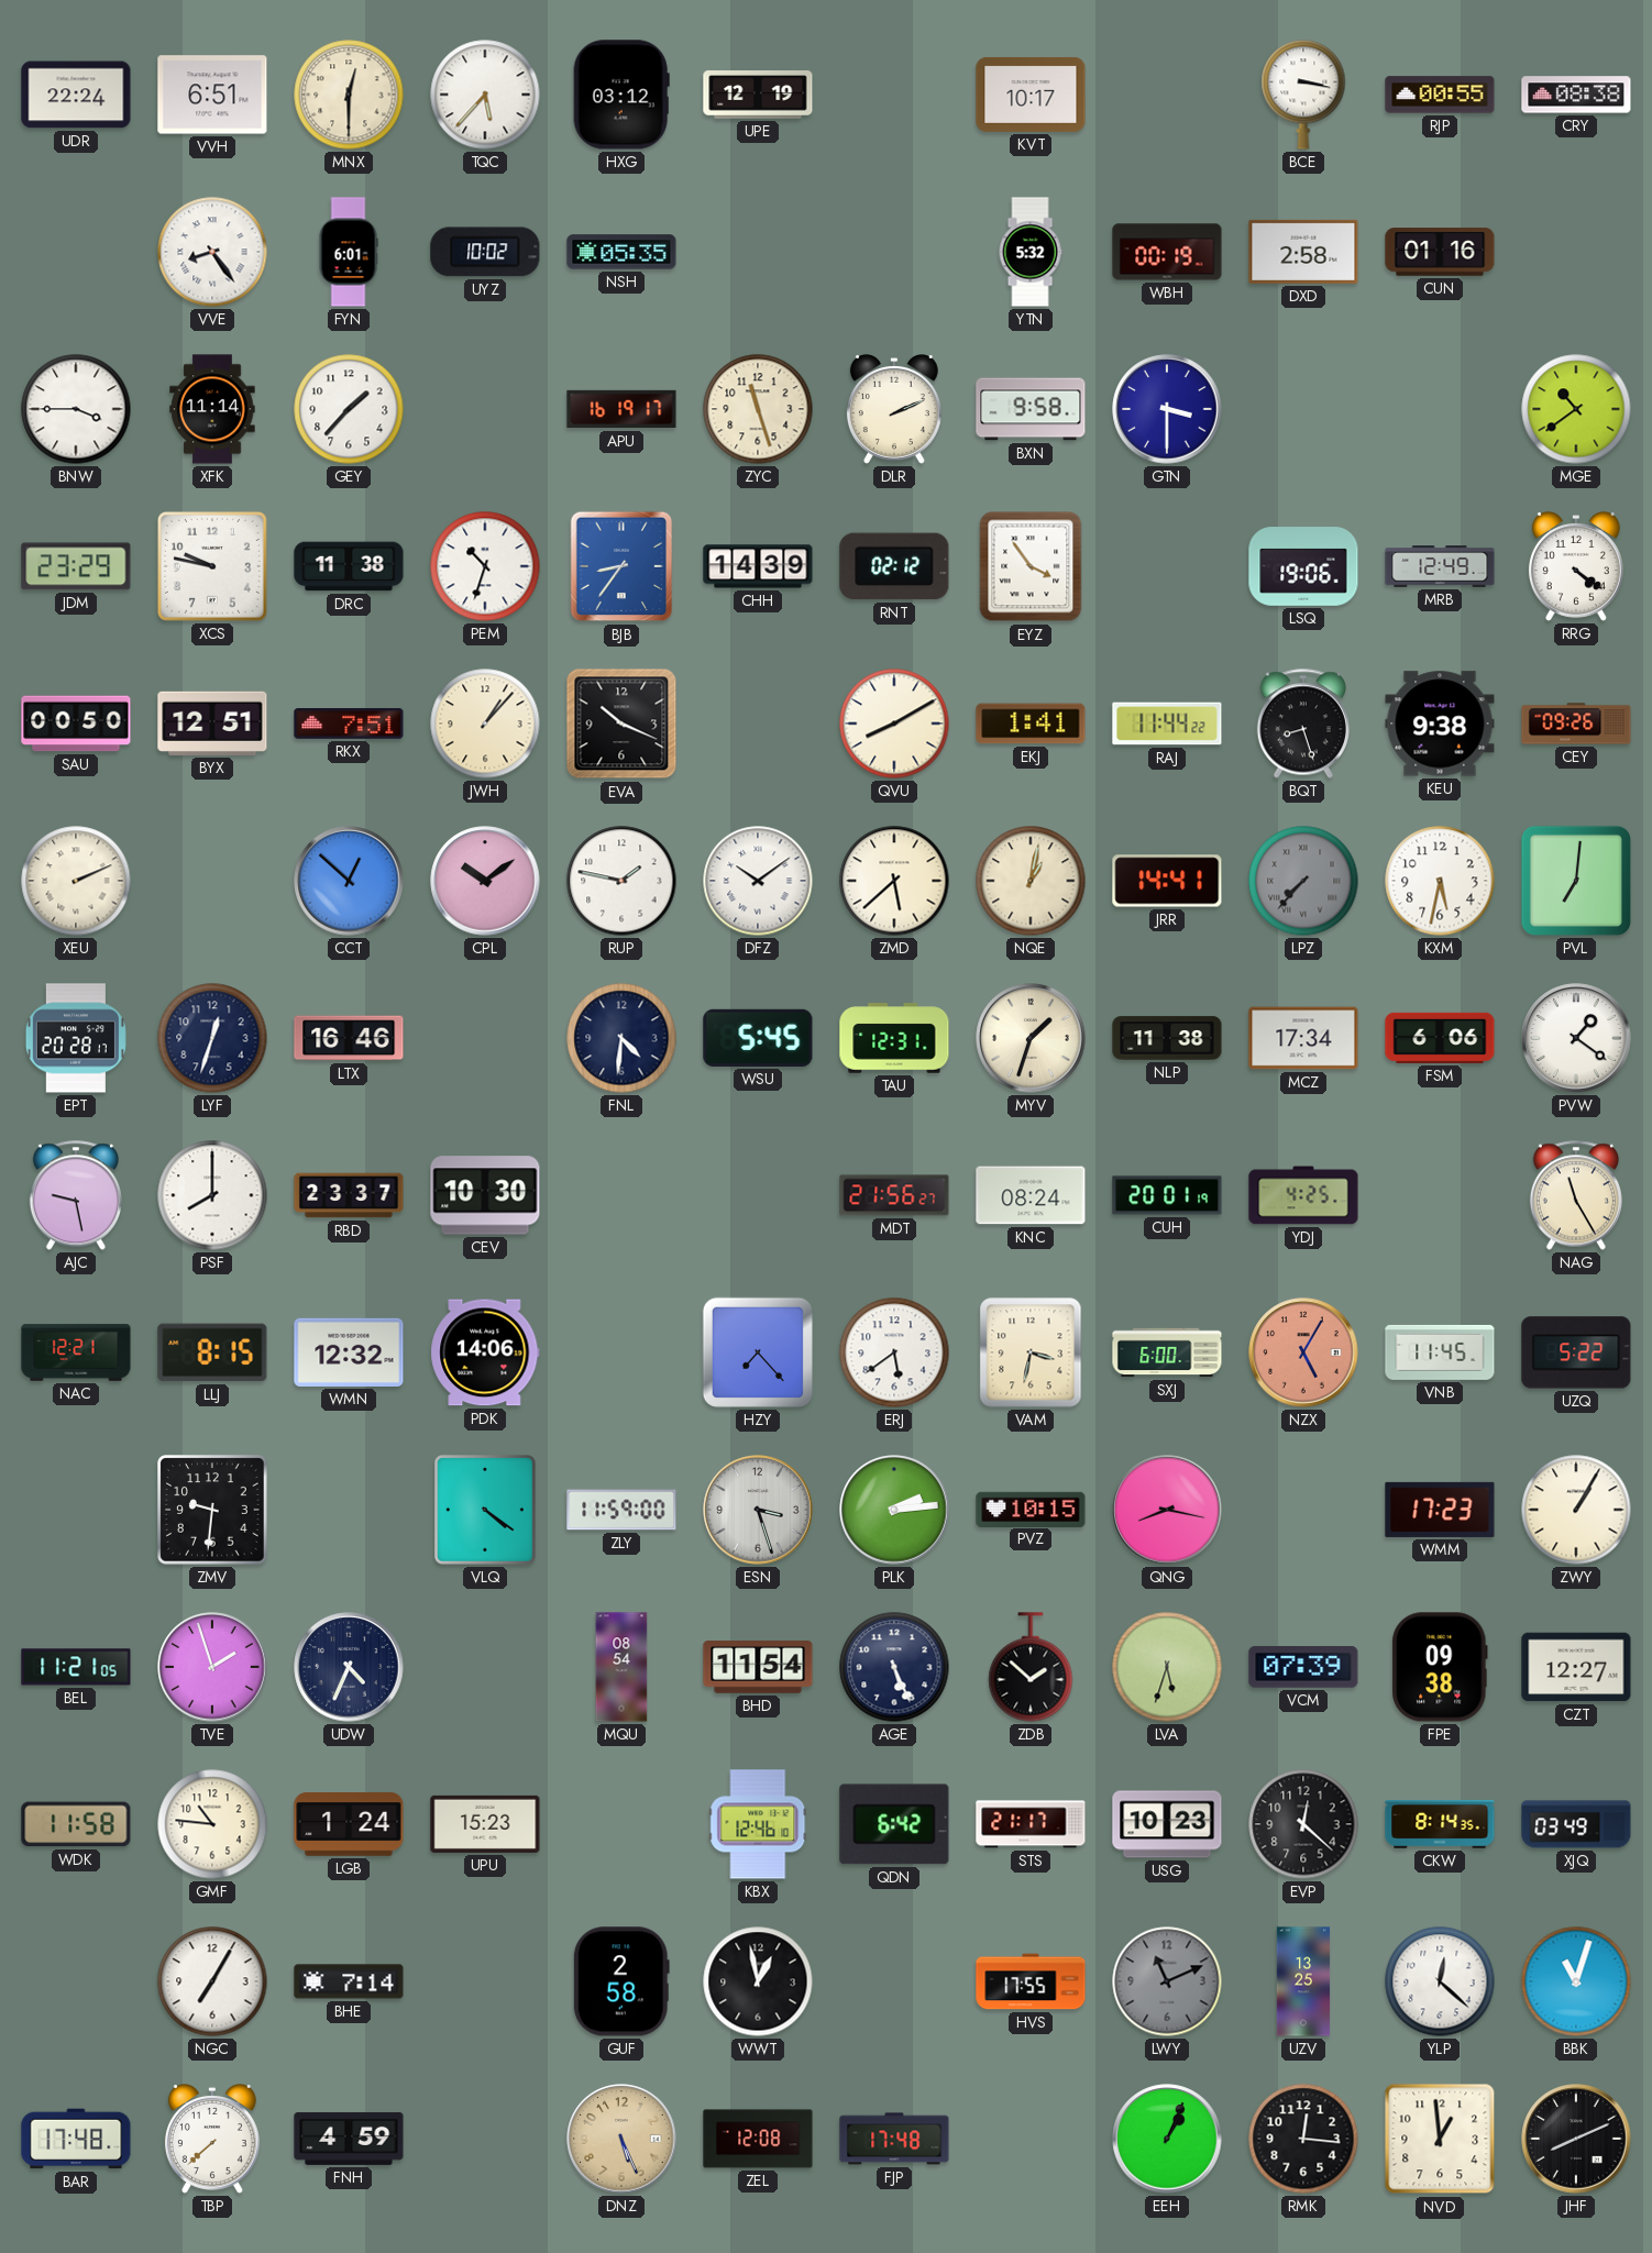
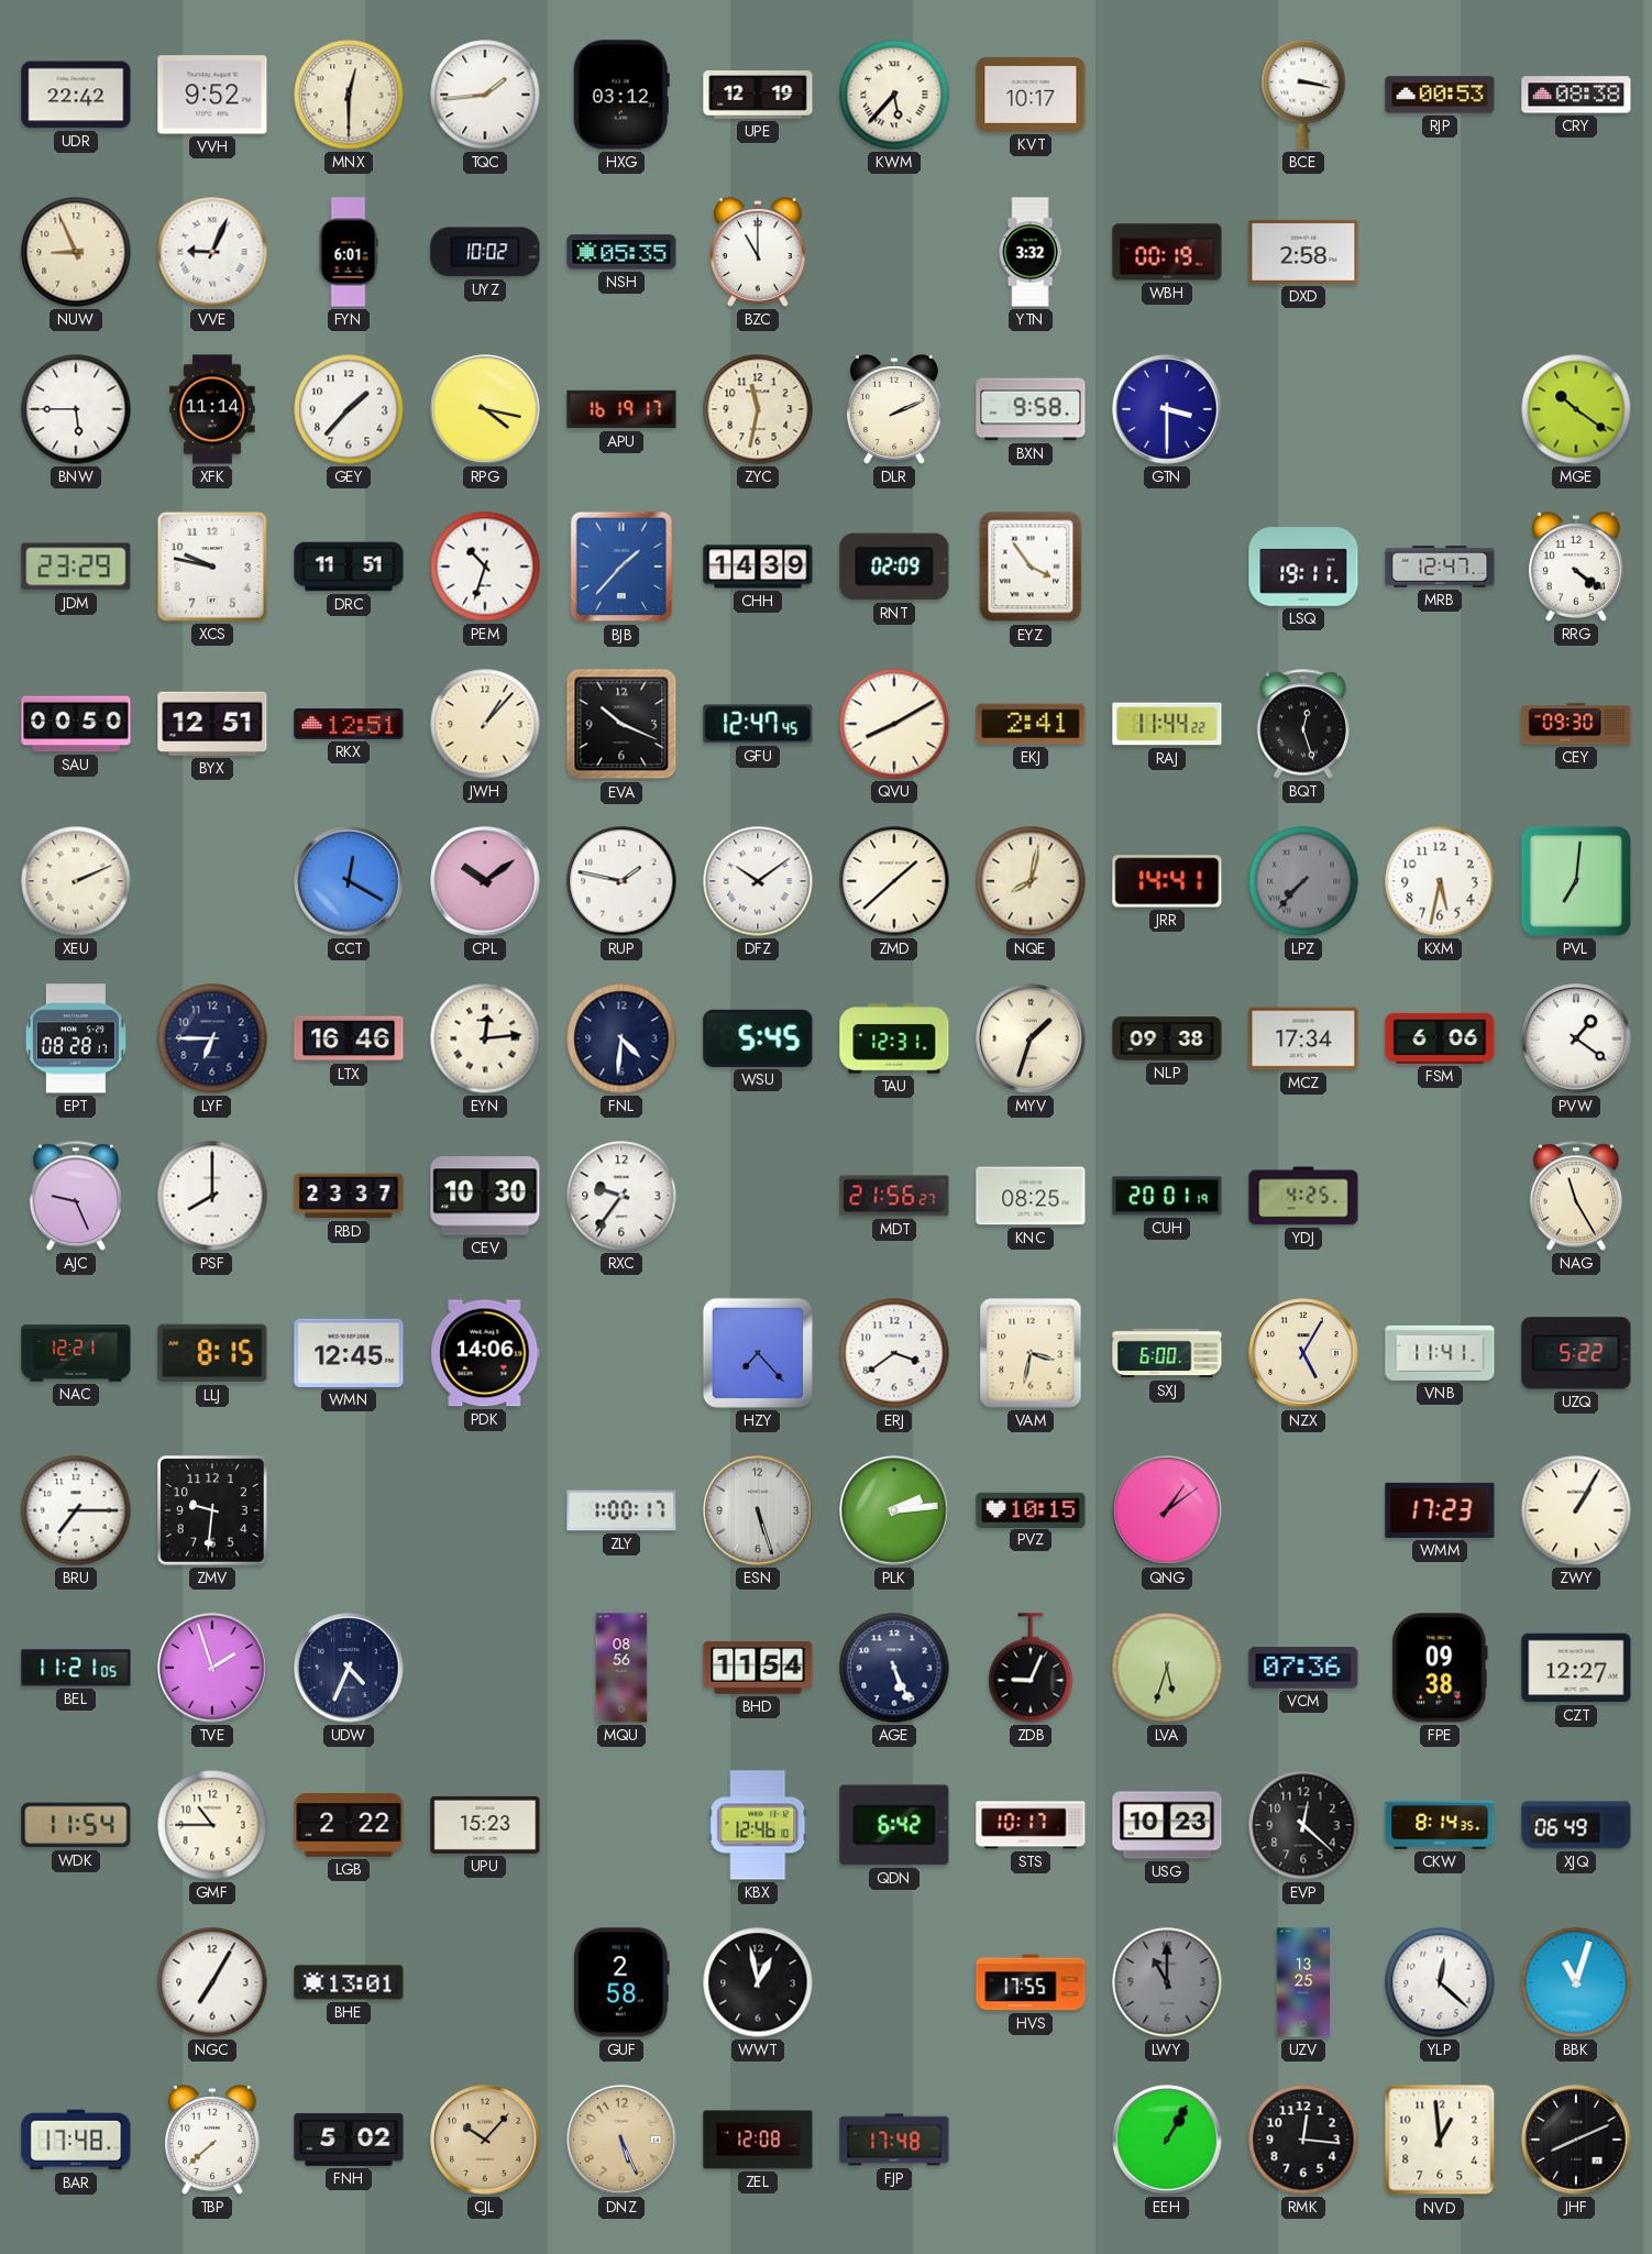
UDR: 22:24 -> 22:42 (76, 95)
VVH: 6:51 -> 9:52 (212, 95)
TQC: 5:37 -> 1:44 (485, 95)
KWM: none -> 5:37 (894, 95)
RJP: 00:55 -> 00:53 (1440, 95)
NUW: none -> 8:56 (76, 252)
VVE: 8:24 -> 9:04 (212, 252)
BZC: none -> 11:00 (758, 253)
YTN: 5:32 -> 3:32 (1031, 252)
CUN: 01:16 -> none (1440, 252)
BNW: 3:45 -> 5:45 (76, 409)
RPG: none -> 4:17 (485, 409)
ZYC: 11:27 -> 11:32 (758, 409)
MGE: 10:39 -> 10:21 (1576, 409)
DRC: 11:38 -> 11:51 (349, 567)
BJB: 8:36 -> 1:37 (621, 567)
RNT: 02:12 -> 02:09 (894, 567)
LSQ: 19:06 -> 19:11 (1303, 567)
MRB: 12:49 -> 12:47 (1440, 567)
RKX: 7:51 -> 12:51 (349, 725)
GFU: none -> 12:47 (758, 724)
EKJ: 1:41 -> 2:41 (1031, 724)
BQT: 8:27 -> 12:27 (1303, 724)
KEU: 9:38 -> none (1440, 724)
CEY: 09:26 -> 09:30 (1576, 724)
CCT: 12:52 -> 12:20 (349, 881)
ZMD: 5:38 -> 1:38 (894, 881)
NQE: 1:02 -> 8:02 (1031, 881)
EPT: 20:28 -> 08:28 (76, 1038)
LYF: 12:33 -> 6:45 (212, 1038)
EYN: none -> 12:14 (485, 1038)
NLP: 11:38 -> 09:38 (1167, 1038)
AJC: 9:28 -> 9:26 (76, 1196)
RXC: none -> 9:36 (621, 1196)
KNC: 08:24 -> 08:25 (1031, 1196)
WMN: 12:32 -> 12:45 (349, 1353)
ERJ: 5:39 -> 3:39 (894, 1353)
NZX dial: salmon -> cream (1303, 1353)
VNB: 11:45 -> 11:41 (1440, 1353)
BRU: none -> 7:15 (76, 1510)
VLQ: 4:21 -> none (486, 1511)
ZLY: 11:59 -> 1:00 (621, 1510)
ESN: 3:27 -> 5:27 (758, 1510)
QNG: 8:17 -> 1:09 (1167, 1510)
MQU: 08:54 -> 08:56 (621, 1668)
ZDB: 1:52 -> 9:04 (1031, 1668)
VCM: 07:39 -> 07:36 (1303, 1668)
WDK: 11:58 -> 11:54 (76, 1825)
GMF: 10:46 -> 10:45 (212, 1825)
LGB: 1:24 -> 2:22 (349, 1825)
STS: 21:17 -> 10:17 (1031, 1825)
XJQ: 03:49 -> 06:49 (1576, 1825)
BHE: 7:14 -> 13:01 (349, 1982)
LWY: 11:11 -> 11:00 (1167, 1982)
FNH: 4:59 -> 5:02 (349, 2140)
CJL: none -> 10:07 (485, 2140)
EEH: 1:04 -> 1:05 (1167, 2140)
